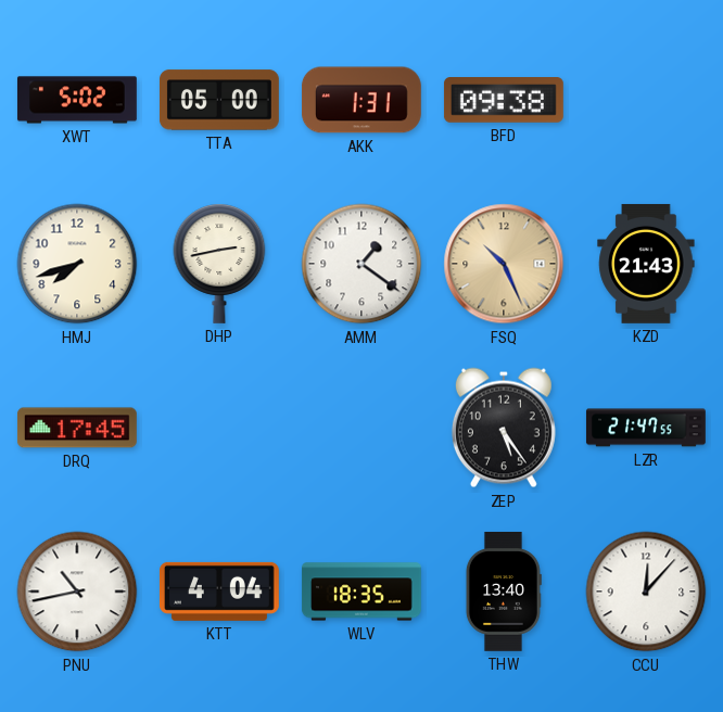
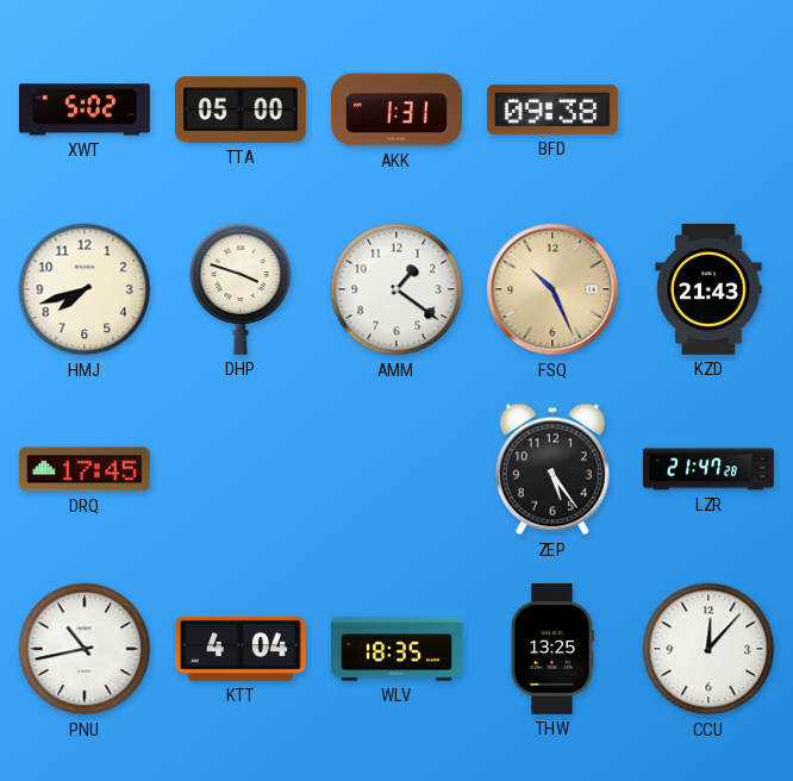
DHP: 2:43 -> 3:48 (241, 289)
LZR: 21:47:55 -> 21:47:28 (708, 469)
THW: 13:40 -> 13:25 (552, 649)
